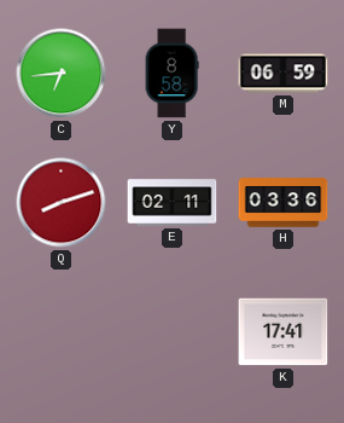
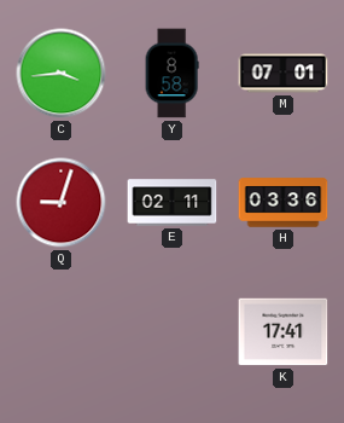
C: 6:44 -> 3:44 (62, 74)
M: 06:59 -> 07:01 (284, 74)
Q: 8:12 -> 9:03 (62, 203)
